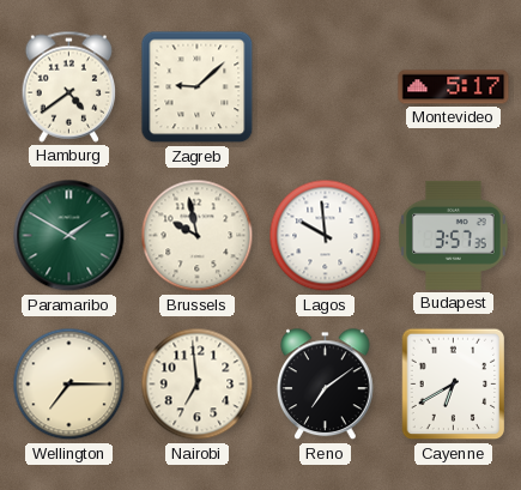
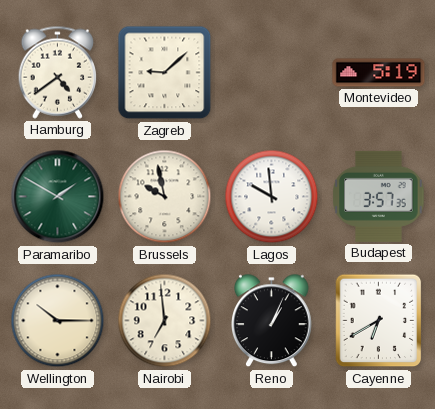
Montevideo: 5:17 -> 5:19 (379, 73)
Wellington: 7:15 -> 10:15 (58, 321)
Reno: 7:09 -> 1:04 (272, 321)
